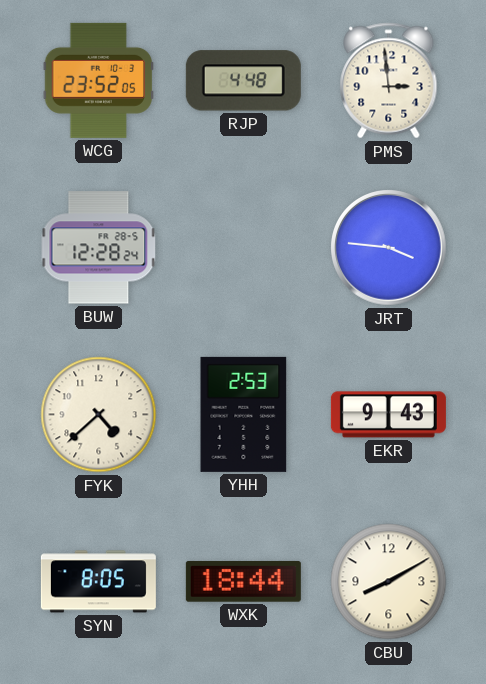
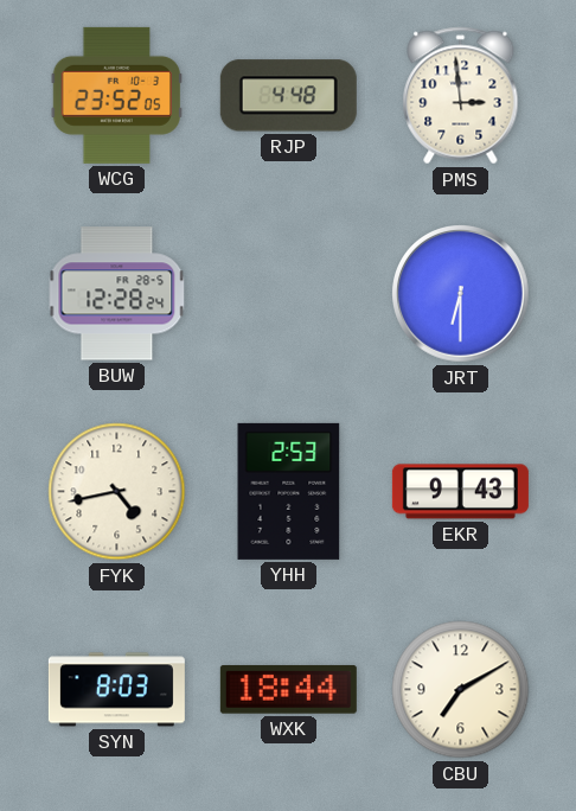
JRT: 3:46 -> 6:30 (461, 294)
FYK: 4:38 -> 4:43 (117, 492)
SYN: 8:05 -> 8:03 (116, 690)
CBU: 8:10 -> 7:10 (461, 690)
